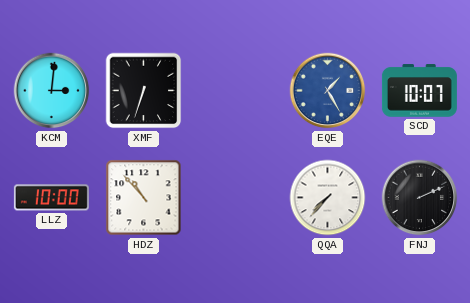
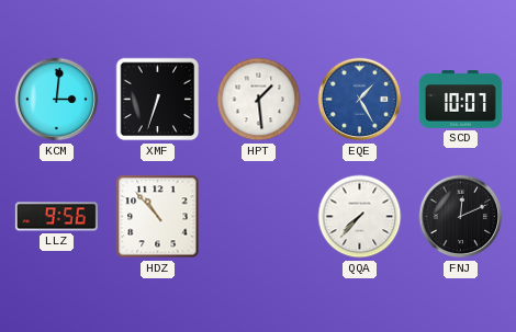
HPT: none -> 1:29 (259, 100)
LLZ: 10:00 -> 9:56 (56, 217)
FNJ: 2:11 -> 12:11 (461, 217)
